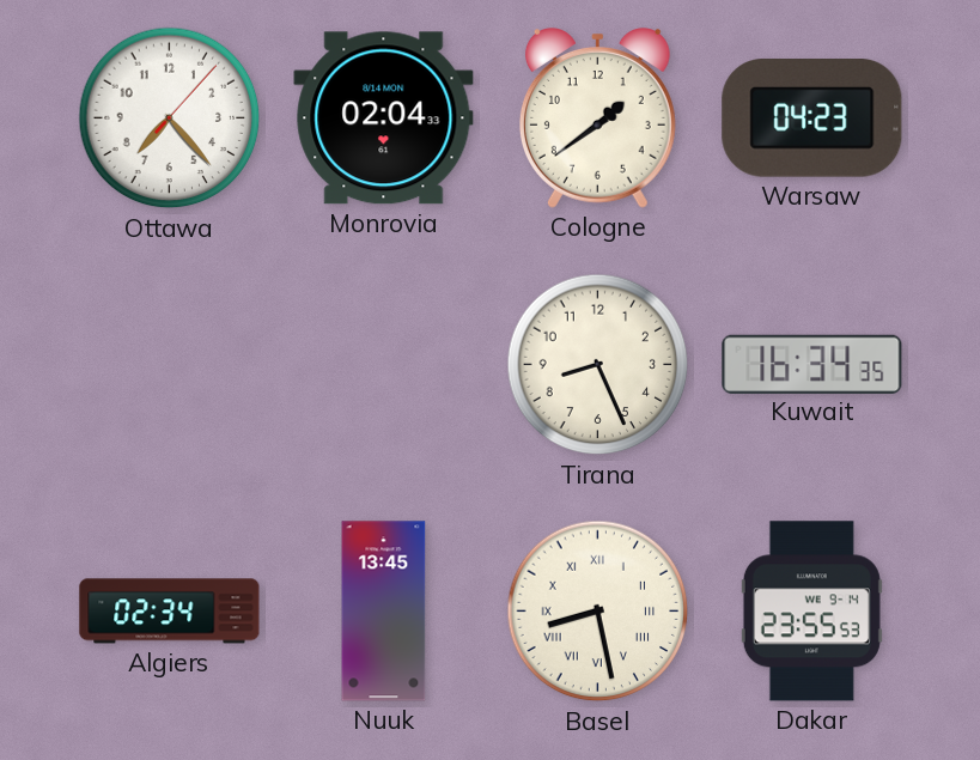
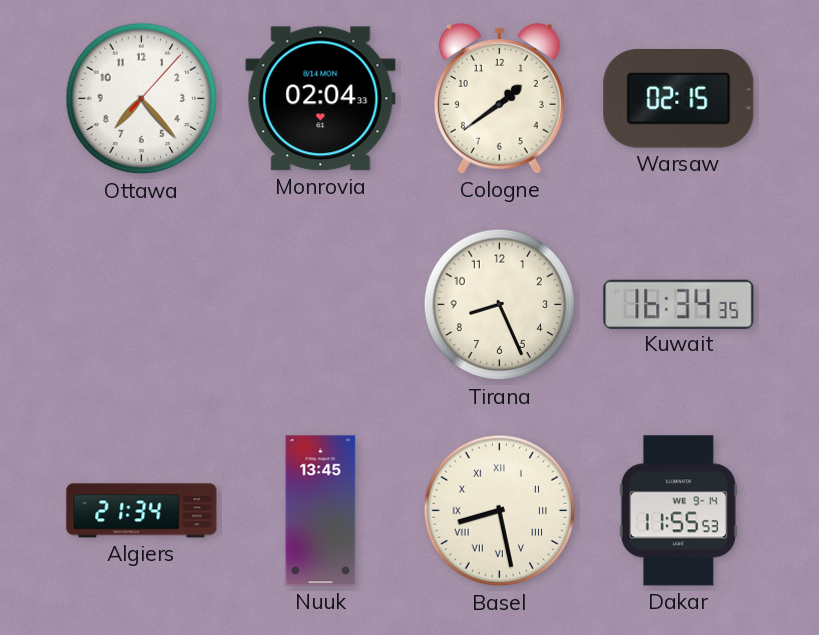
Warsaw: 04:23 -> 02:15 (679, 99)
Algiers: 02:34 -> 21:34 (142, 511)
Dakar: 23:55 -> 11:55 (678, 511)
